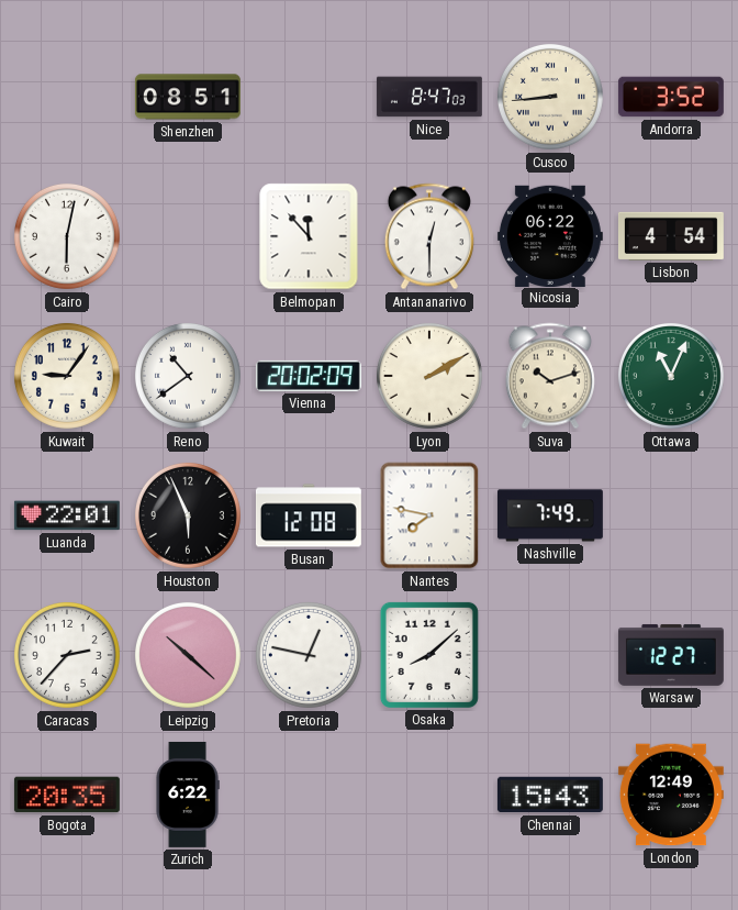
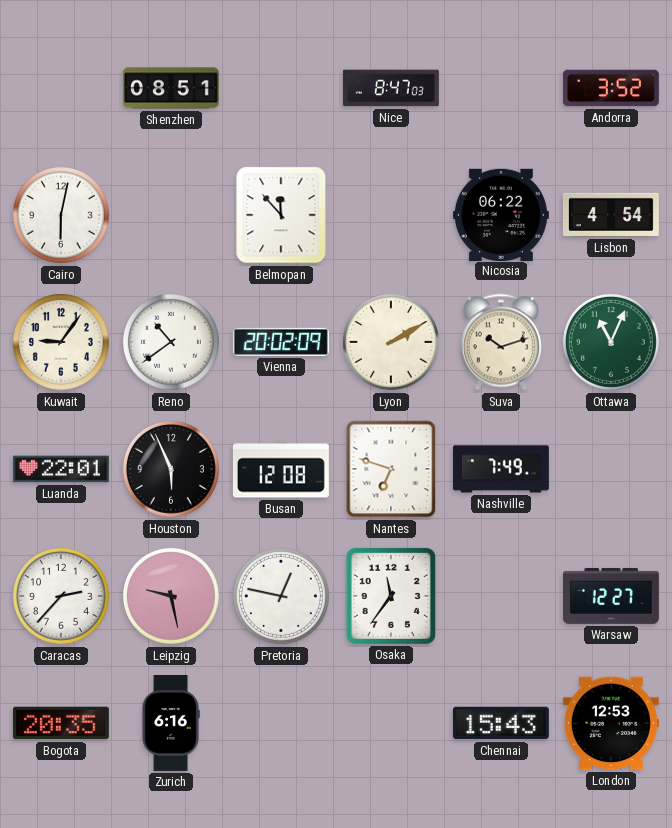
Cusco: 8:44 -> none (550, 97)
Antananarivo: 12:30 -> none (429, 236)
Nantes: 7:47 -> 6:48 (391, 469)
Leipzig: 10:22 -> 9:28 (171, 596)
Osaka: 8:08 -> 11:36 (391, 596)
Zurich: 6:22 -> 6:16 (171, 723)
London: 12:49 -> 12:53 (611, 723)
